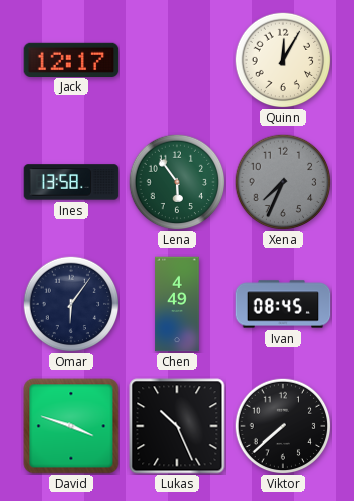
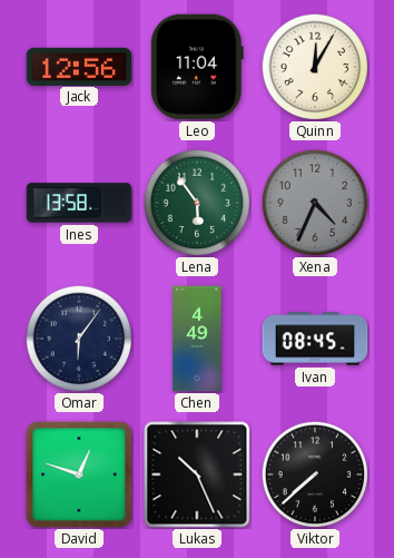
Jack: 12:17 -> 12:56 (79, 66)
Leo: none -> 11:04 (197, 67)
Xena: 7:34 -> 4:34 (315, 203)
David: 3:48 -> 12:48 (79, 474)
